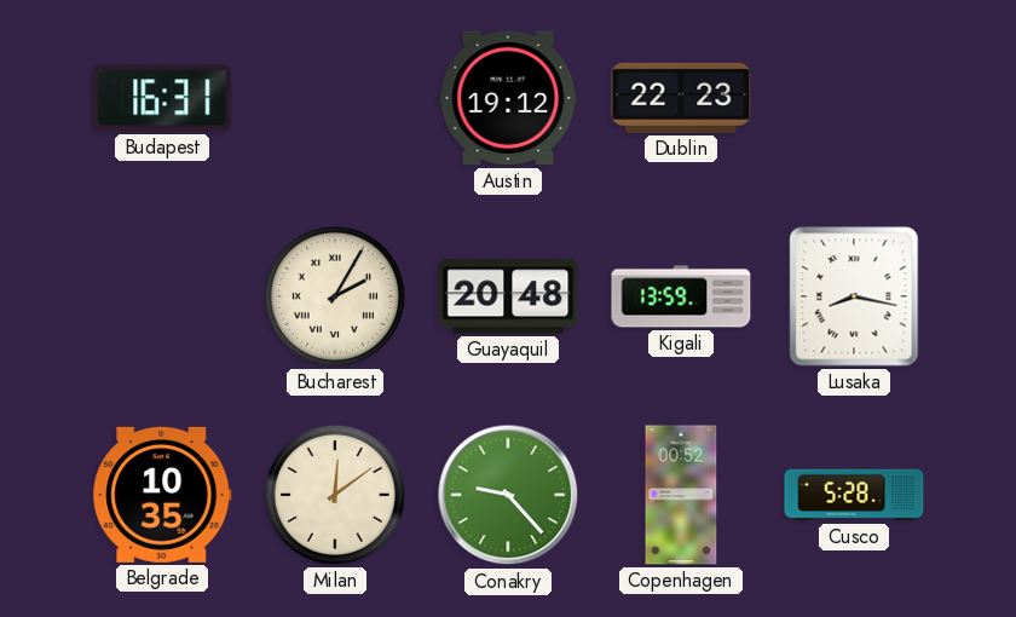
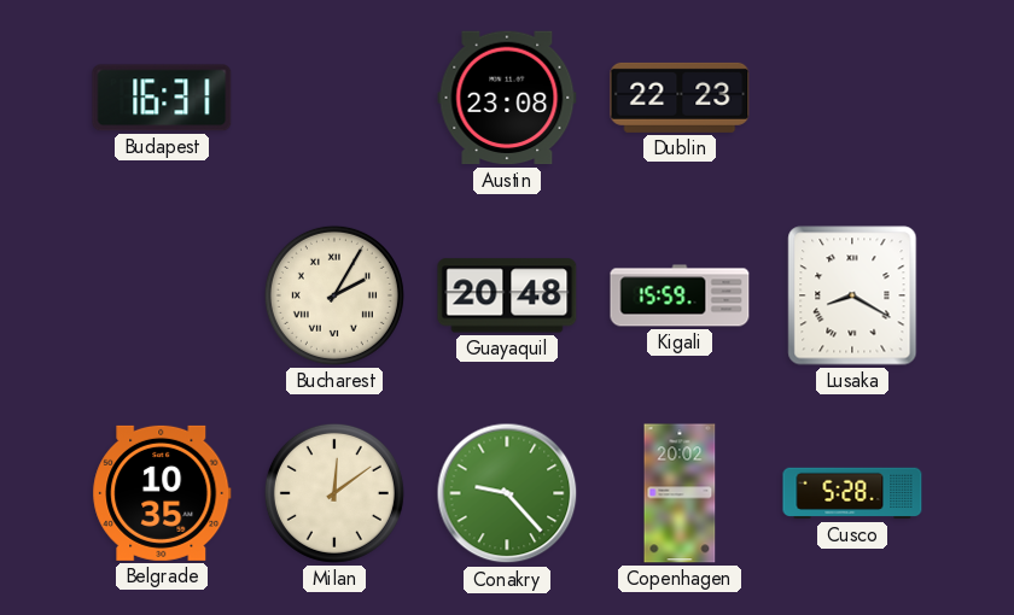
Austin: 19:12 -> 23:08 (507, 98)
Kigali: 13:59 -> 15:59 (680, 295)
Lusaka: 8:17 -> 8:20 (852, 295)
Copenhagen: 00:52 -> 20:02 (680, 493)
